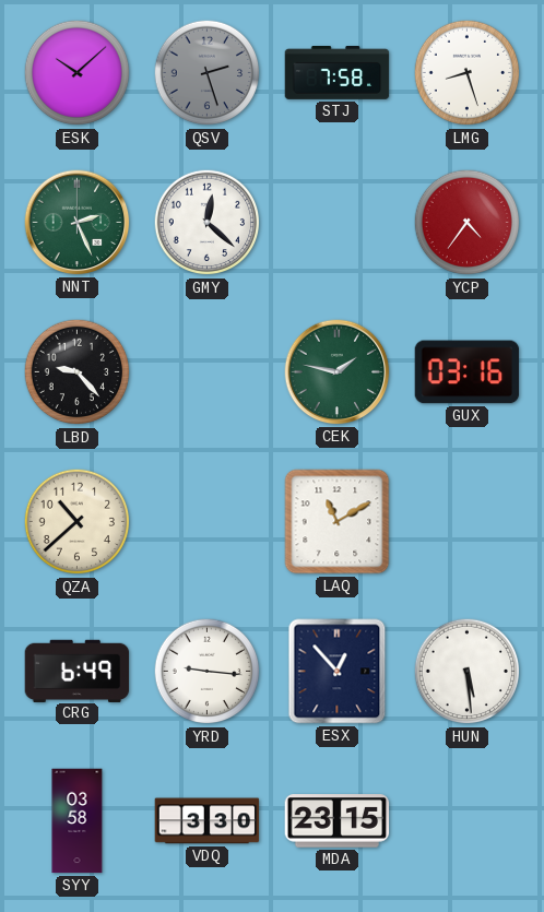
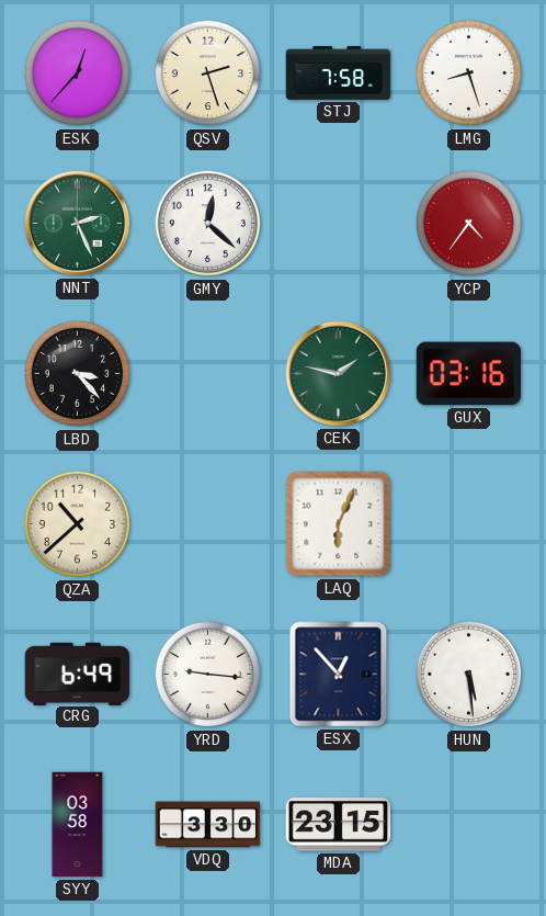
ESK: 10:08 -> 12:37 (78, 73)
QSV dial: grey -> cream (208, 73)
LBD: 9:23 -> 3:23 (78, 374)
LAQ: 11:10 -> 6:04 (339, 524)
